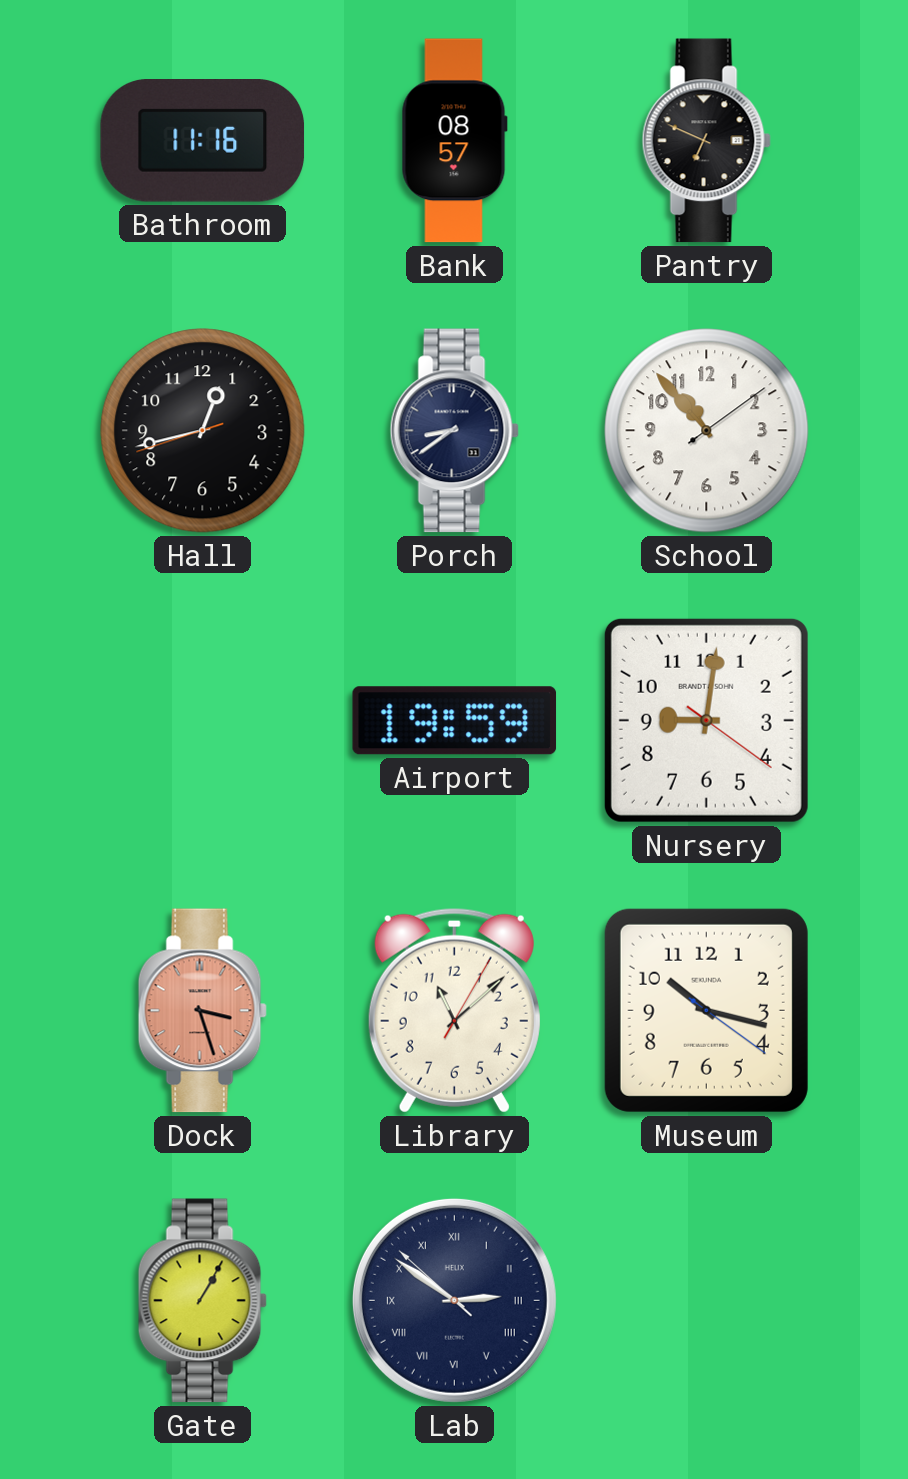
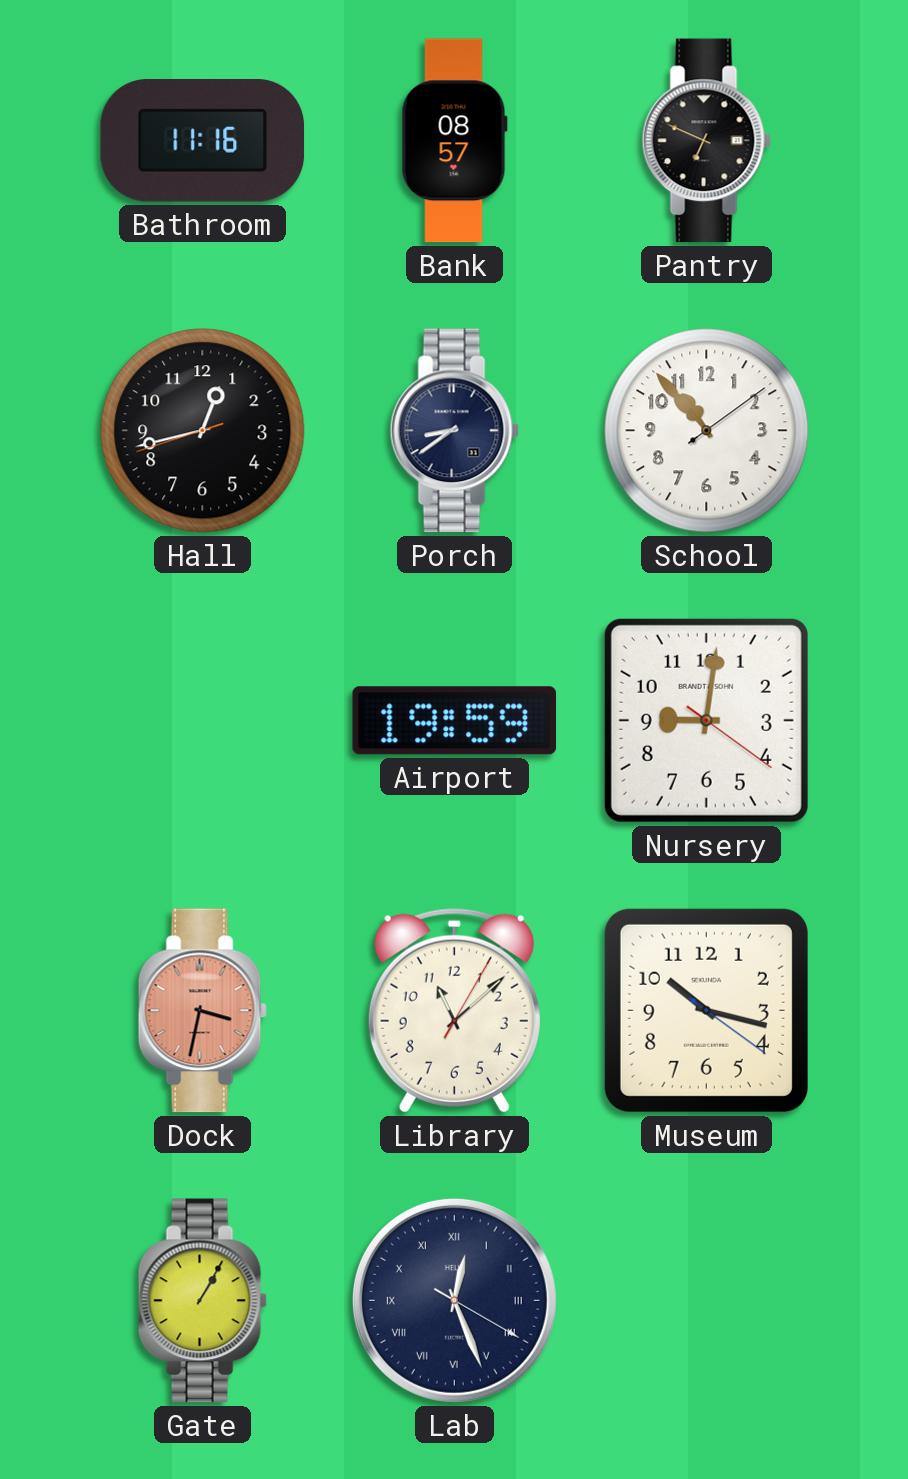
Dock: 3:27 -> 3:32 (202, 1011)
Lab: 2:50 -> 12:26 (454, 1300)
